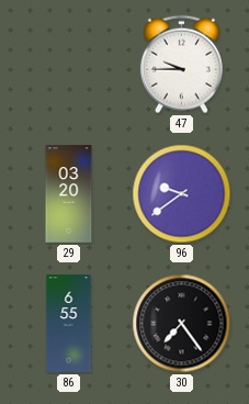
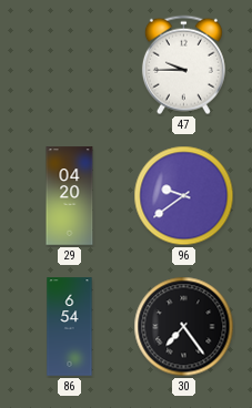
29: 03:20 -> 04:20 (70, 196)
86: 6:55 -> 6:54 (70, 327)
